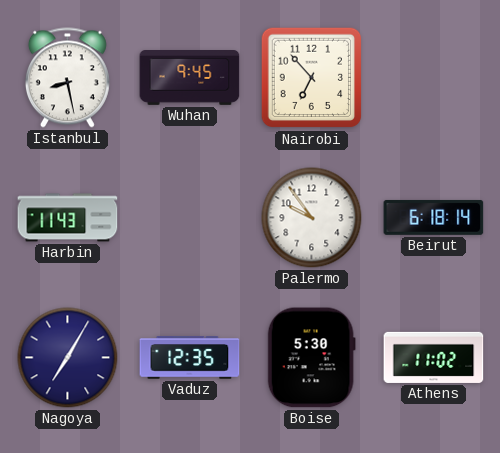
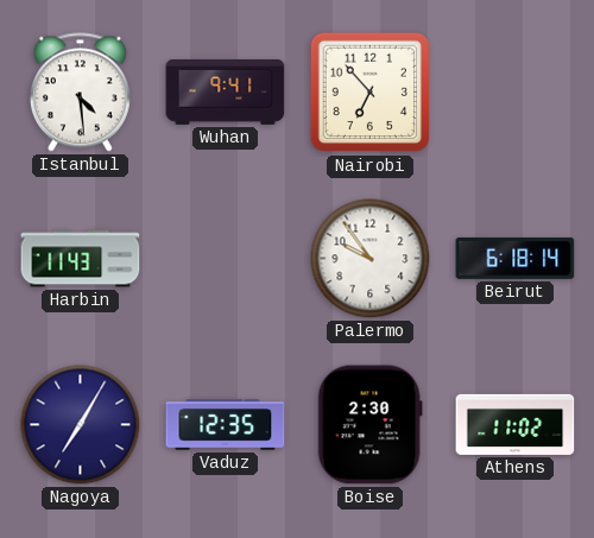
Istanbul: 8:28 -> 4:29 (80, 93)
Wuhan: 9:45 -> 9:41 (226, 93)
Boise: 5:30 -> 2:30 (369, 425)
